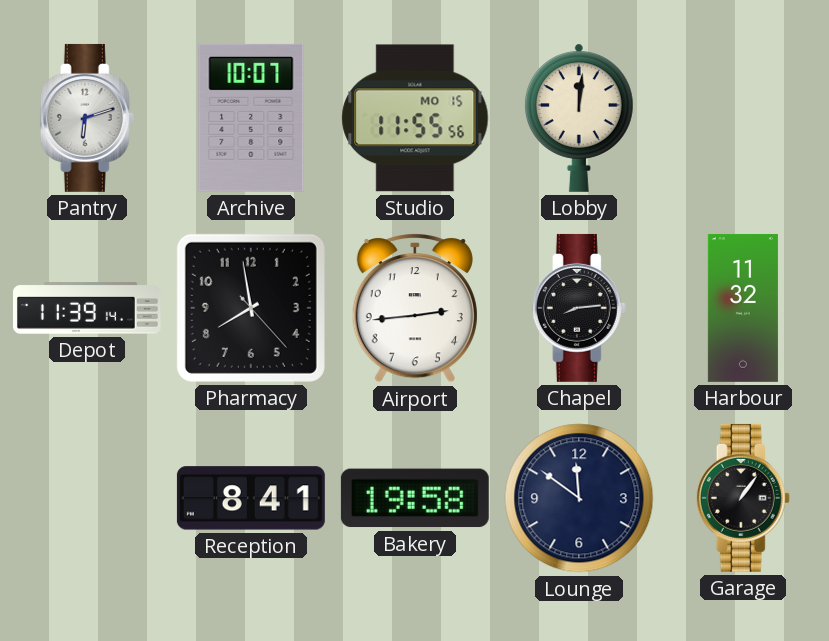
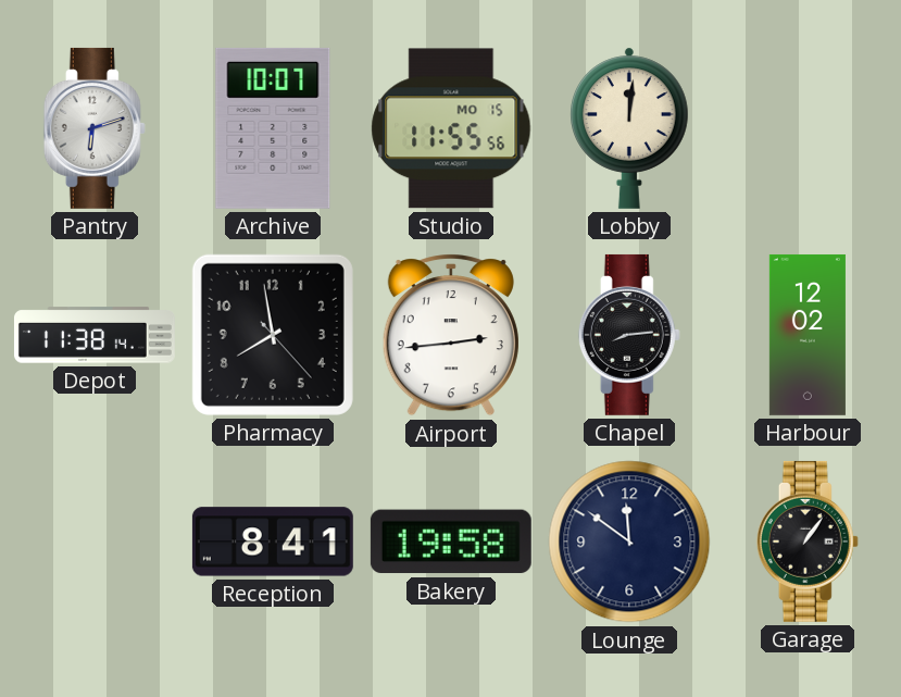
Depot: 11:39 -> 11:38 (95, 335)
Harbour: 11:32 -> 12:02 (808, 335)
